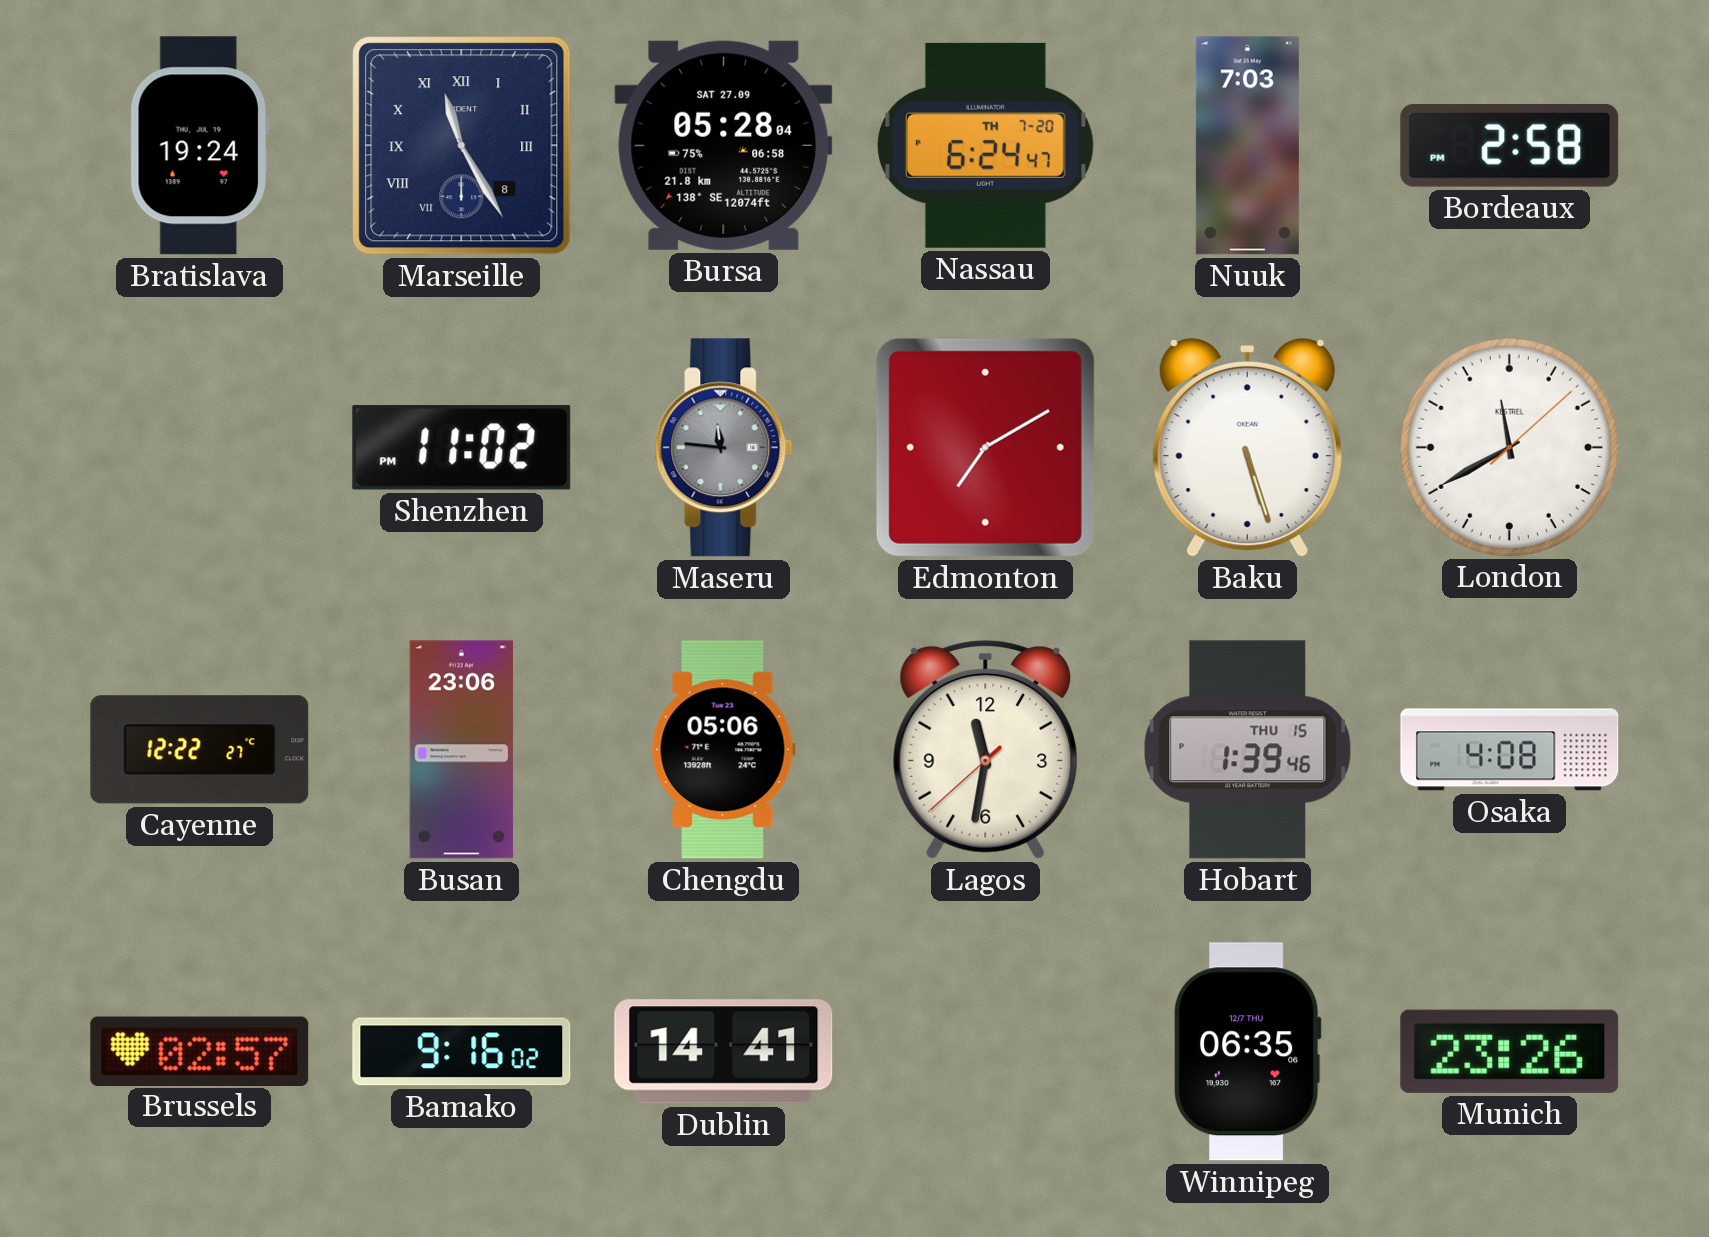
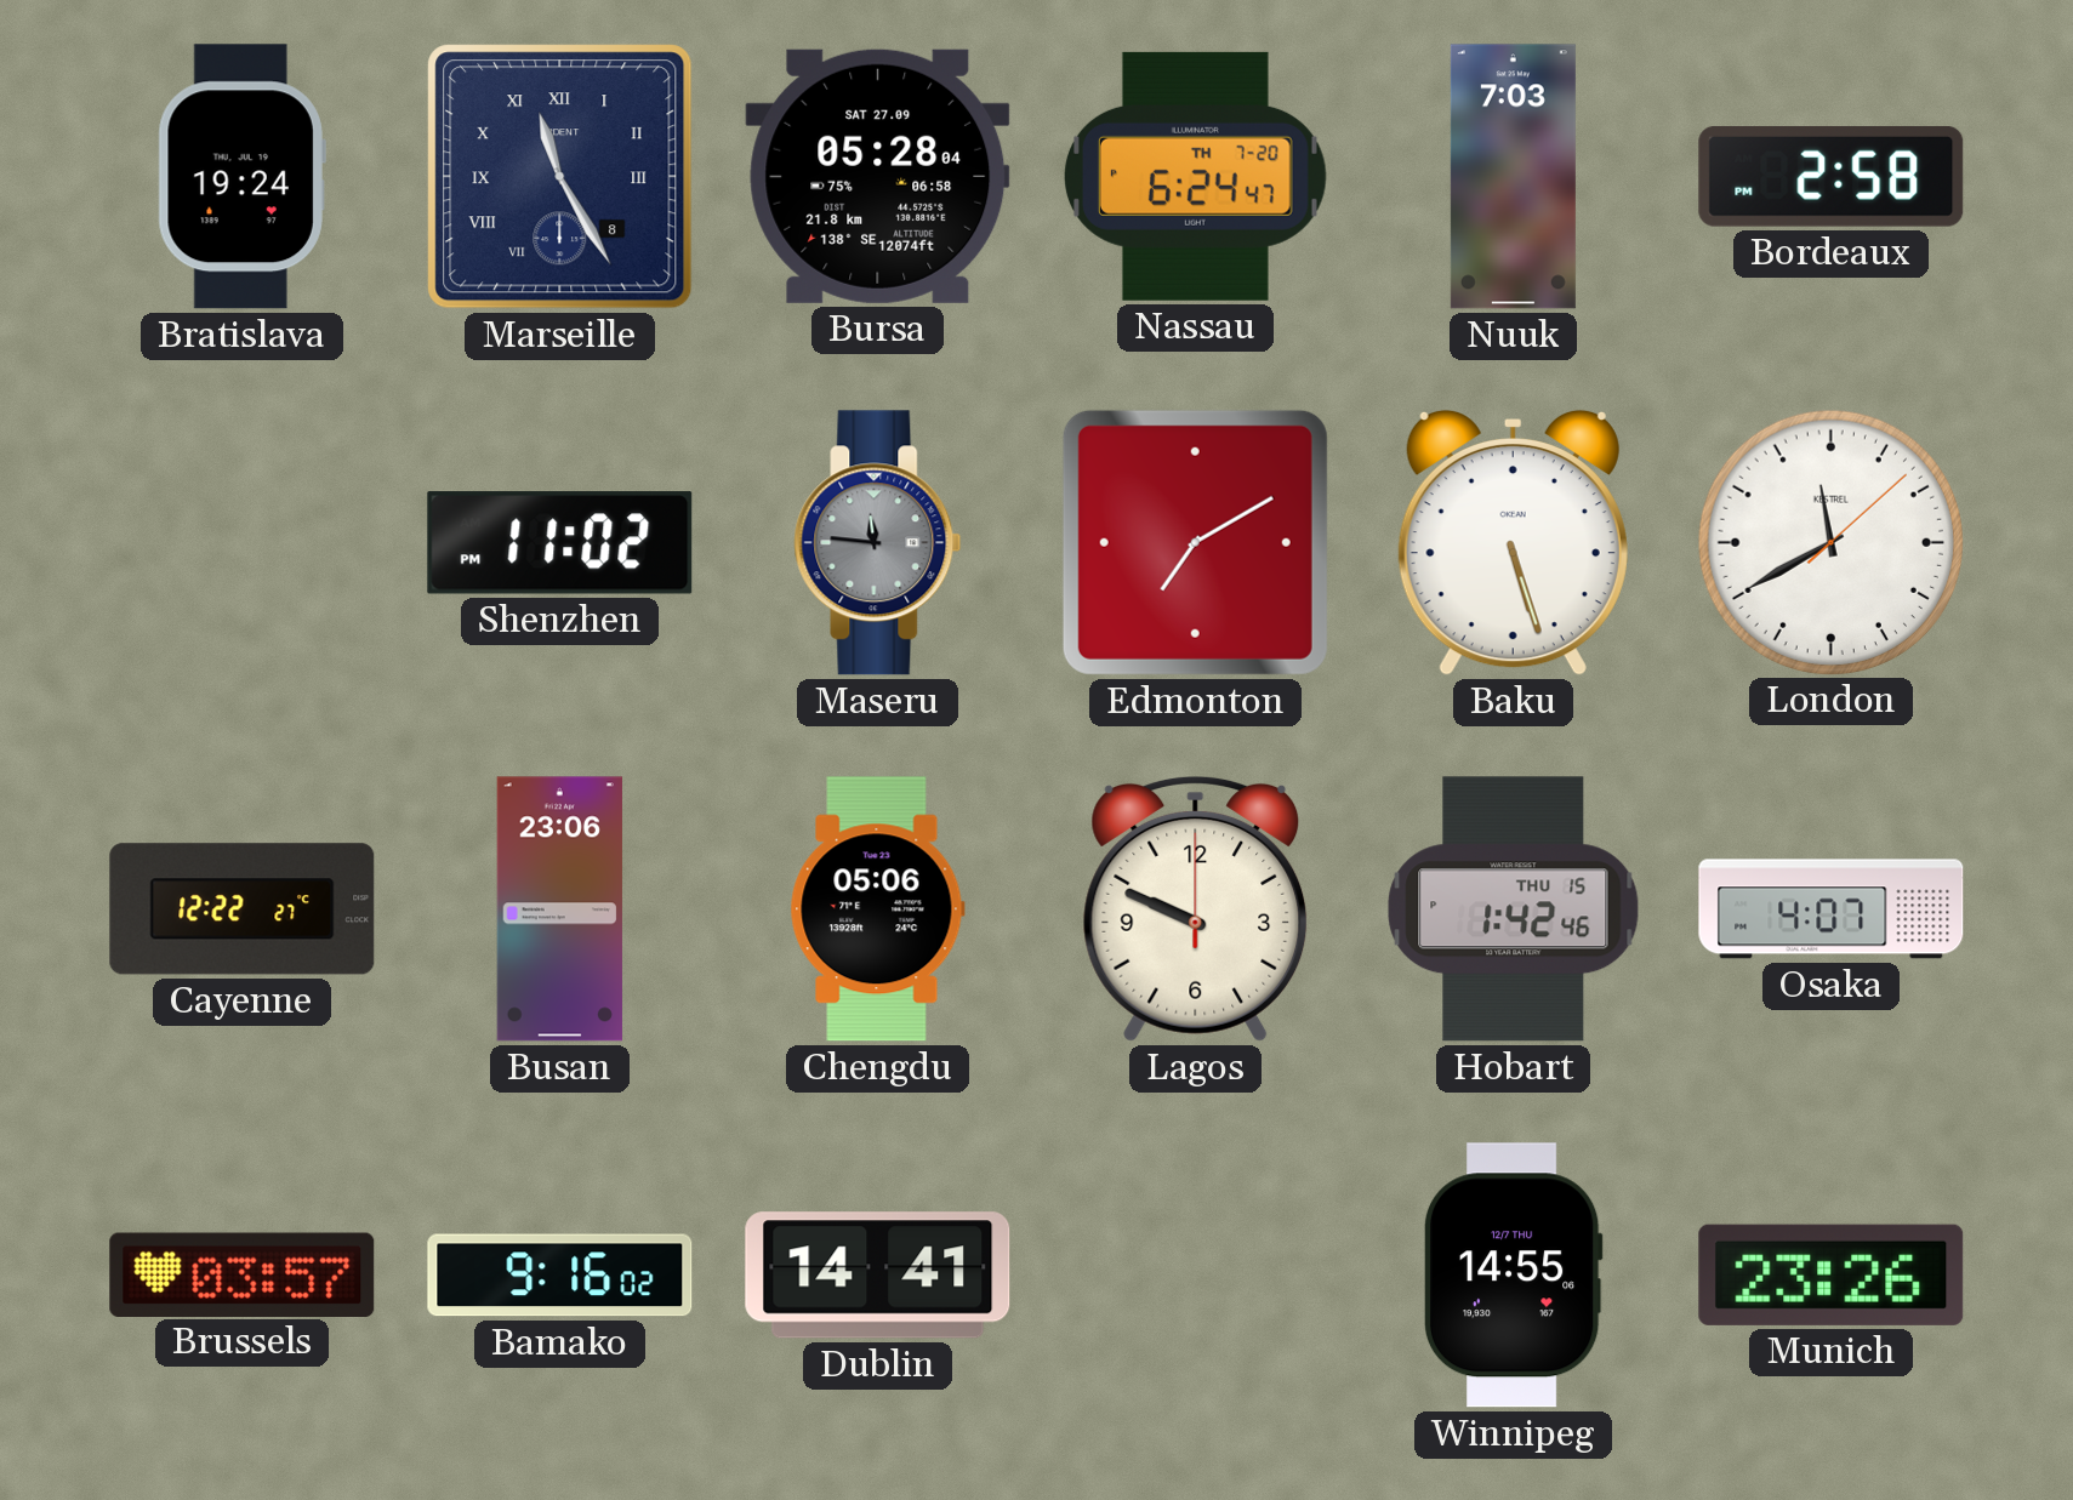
Lagos: 11:31 -> 9:49 (1196, 909)
Hobart: 1:39 -> 1:42 (1514, 909)
Osaka: 4:08 -> 4:07 (1832, 909)
Brussels: 02:57 -> 03:57 (243, 1274)
Winnipeg: 06:35 -> 14:55 (1513, 1276)
